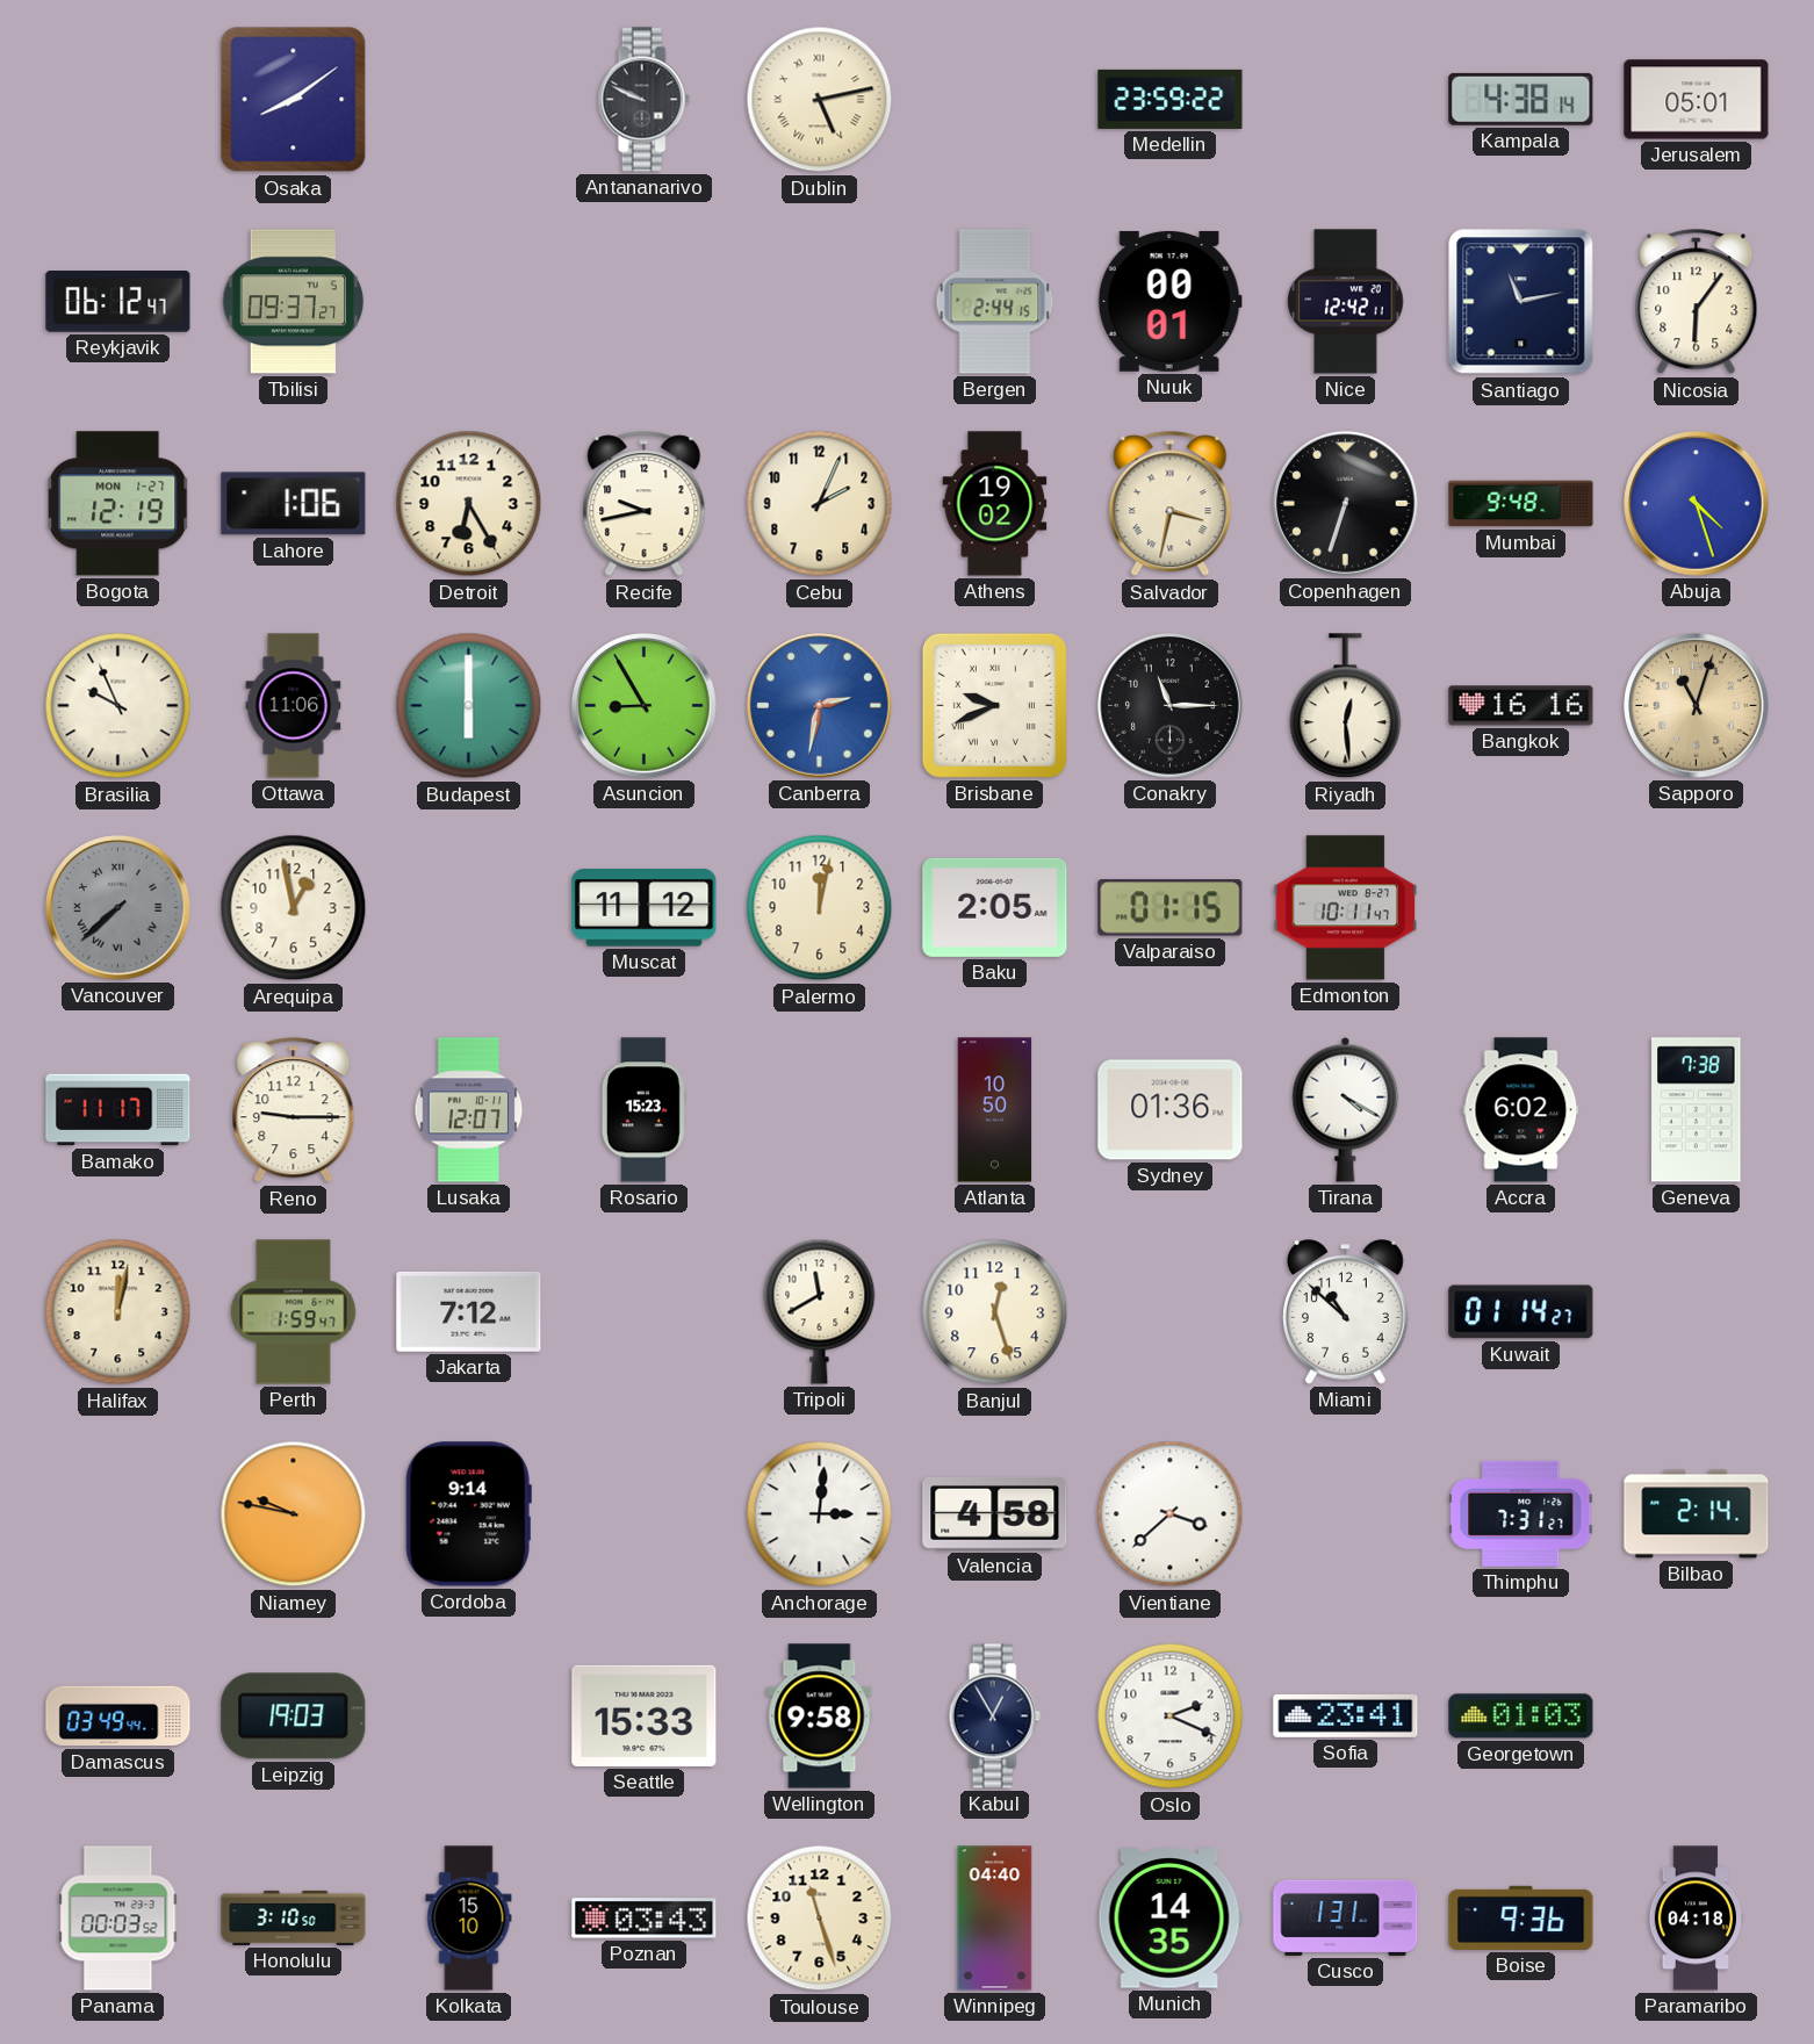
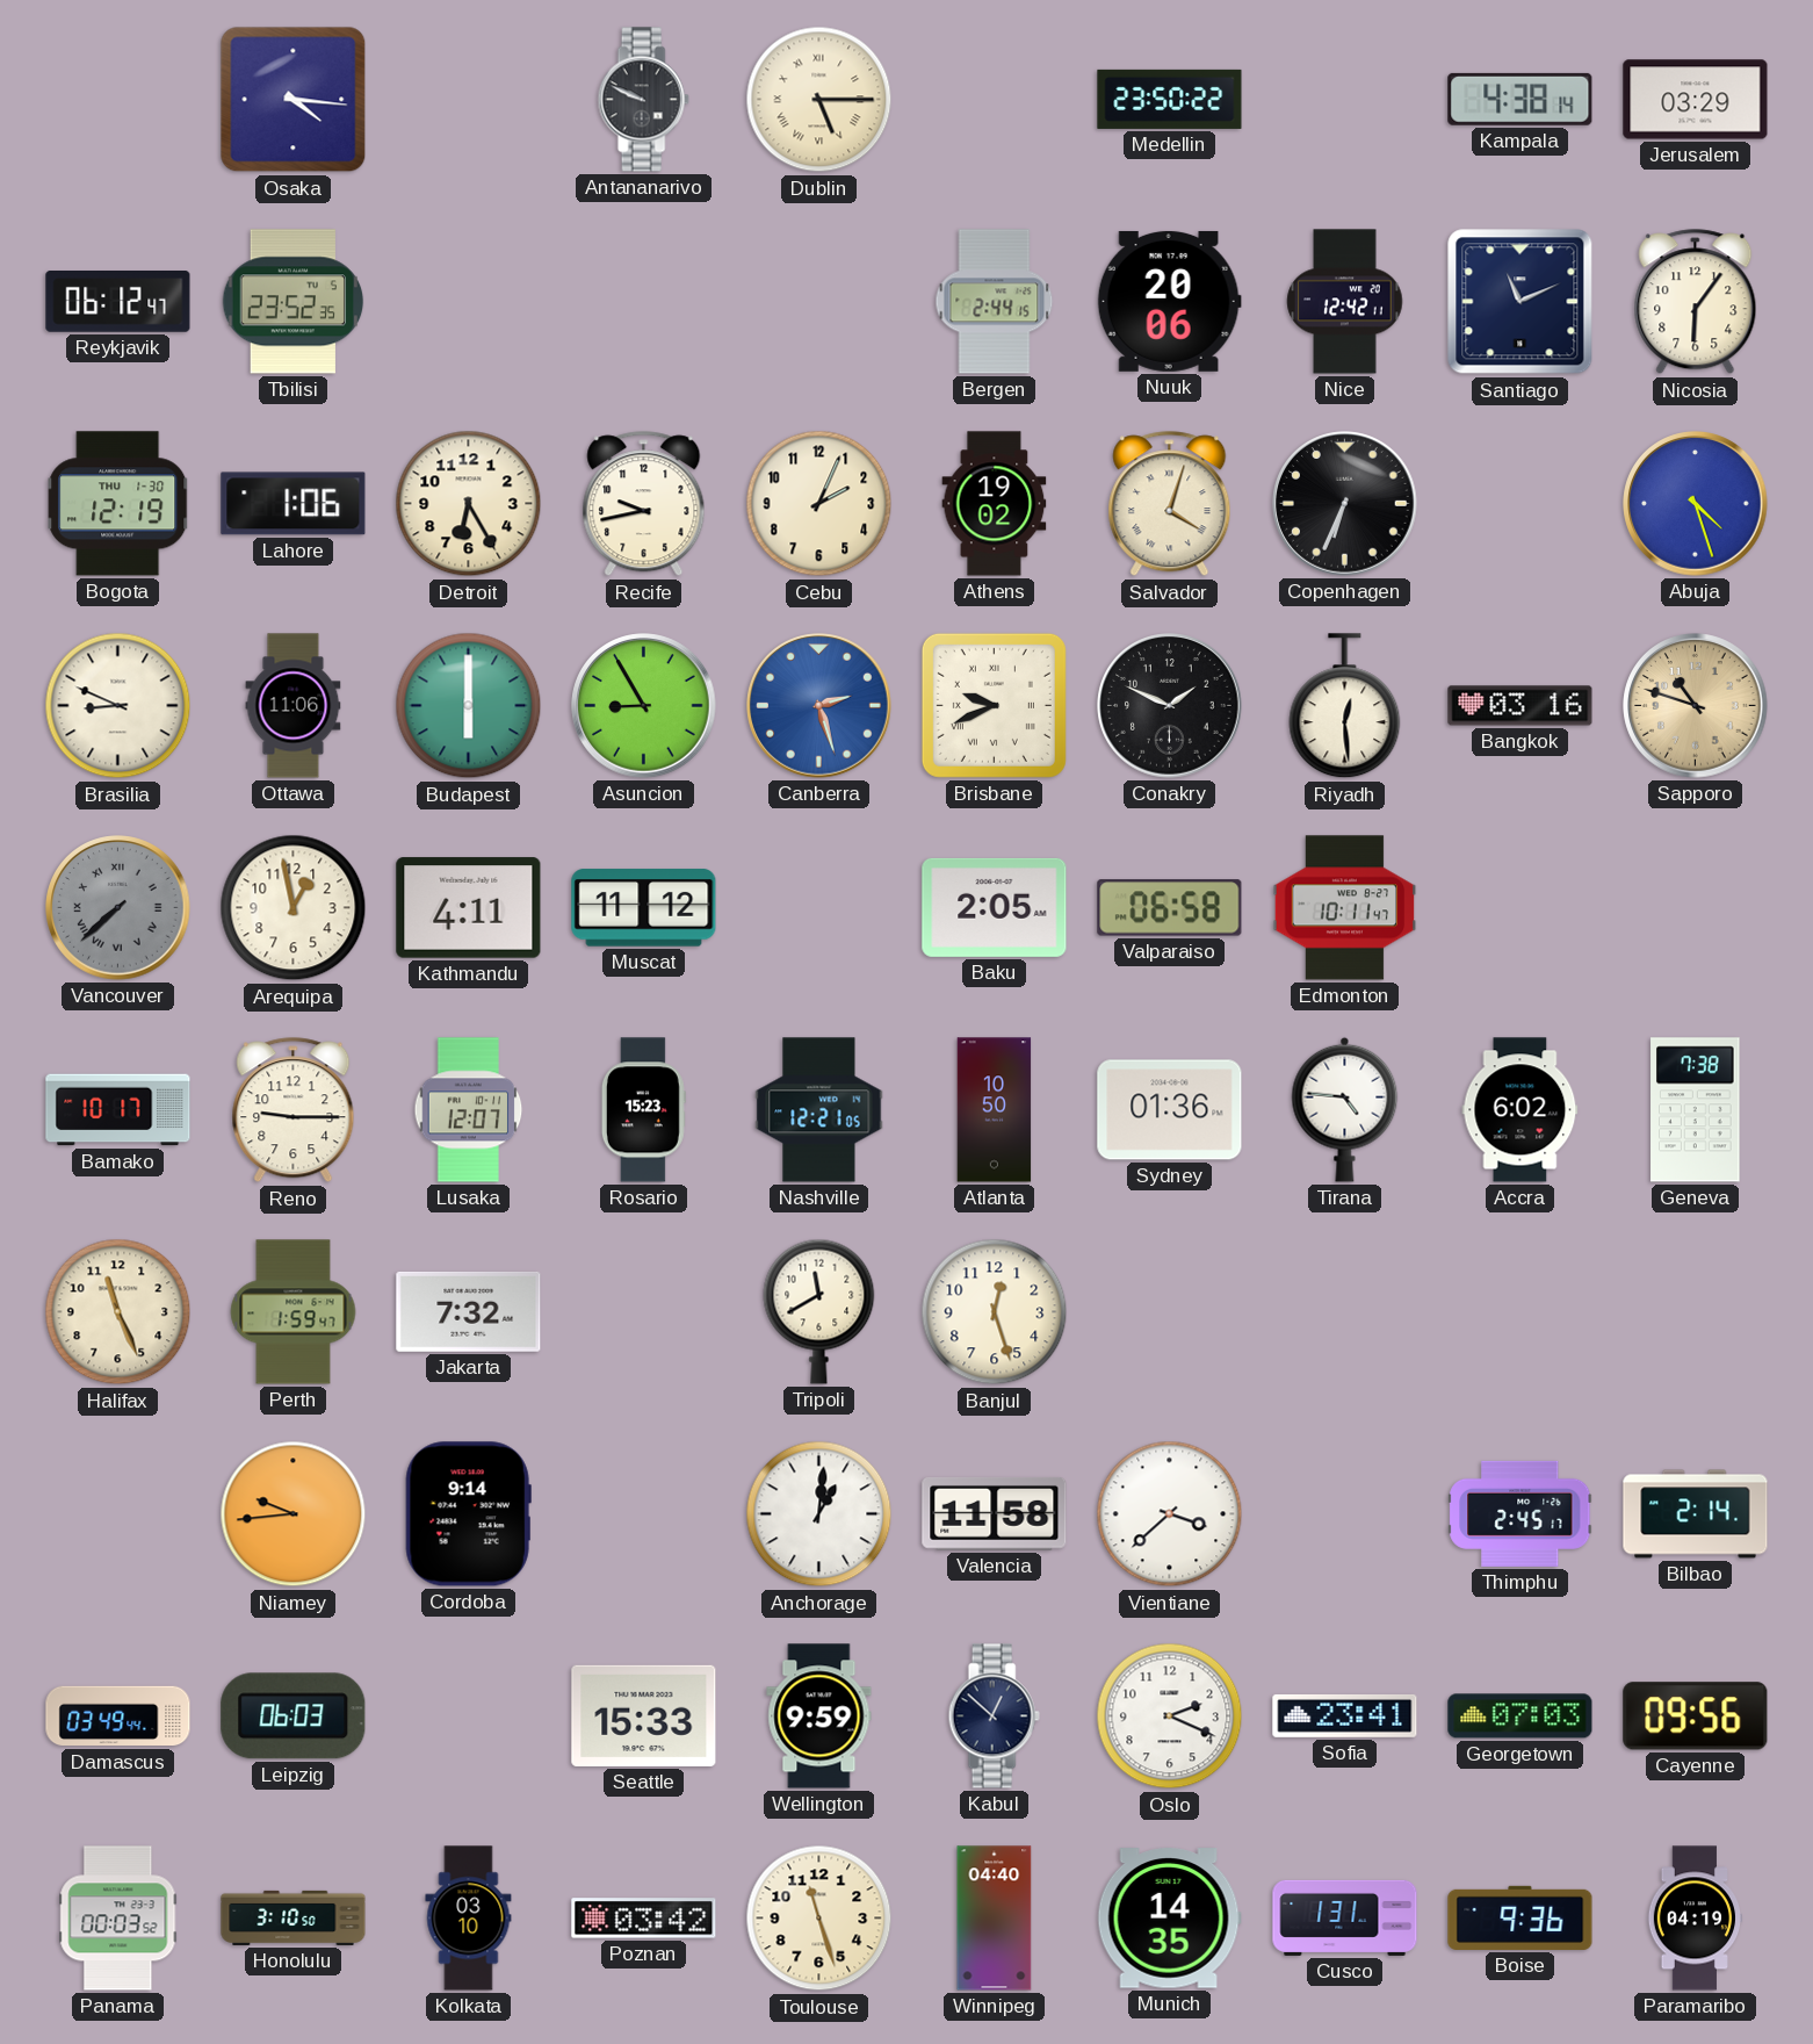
Osaka: 8:09 -> 4:16 (294, 100)
Dublin: 5:13 -> 5:15 (819, 100)
Medellin: 23:59 -> 23:50 (1170, 99)
Jerusalem: 05:01 -> 03:29 (1696, 100)
Tbilisi: 09:37 -> 23:52 (294, 302)
Nuuk: 00:01 -> 20:06 (1169, 301)
Santiago: 11:13 -> 11:11 (1521, 302)
Bogota date: MON 1-27 -> THU 1-30 (118, 504)
Salvador: 3:32 -> 4:03 (1170, 504)
Copenhagen: 6:33 -> 6:34 (1345, 504)
Mumbai: 9:48 -> none (1521, 504)
Brasilia: 9:56 -> 8:49 (118, 706)
Canberra: 2:32 -> 2:27 (819, 706)
Conakry: 11:15 -> 1:49 (1170, 706)
Bangkok: 16:16 -> 03:16 (1521, 706)
Sapporo: 11:03 -> 10:48 (1696, 706)
Kathmandu: none -> 4:11 (469, 908)
Palermo: 12:02 -> none (820, 908)
Valparaiso: 01:15 -> 06:58 (1170, 908)
Bamako: 11:17 -> 10:17 (118, 1110)
Nashville: none -> 12:21 (819, 1110)
Tirana: 4:20 -> 4:46 (1345, 1109)
Halifax: 12:02 -> 11:26 (118, 1312)
Jakarta: 7:12 -> 7:32 (469, 1311)
Miami: 10:52 -> none (1346, 1312)
Kuwait: 01:14 -> none (1521, 1312)
Niamey: 9:47 -> 9:44 (294, 1514)
Anchorage: 3:01 -> 1:01 (819, 1514)
Valencia: 4:58 -> 11:58 (995, 1513)
Thimphu: 7:31 -> 2:45 (1521, 1513)
Leipzig: 19:03 -> 06:03 (294, 1716)
Wellington: 9:58 -> 9:59 (819, 1716)
Kabul: 12:55 -> 12:52 (994, 1716)
Georgetown: 01:03 -> 07:03 (1521, 1716)
Cayenne: none -> 09:56 (1696, 1716)
Kolkata: 15:10 -> 03:10 (469, 1919)
Poznan: 03:43 -> 03:42 (644, 1919)
Paramaribo: 04:18 -> 04:19 (1695, 1919)
